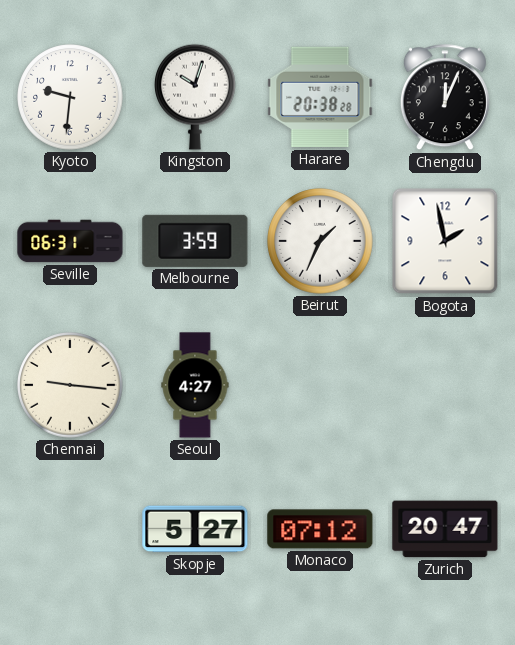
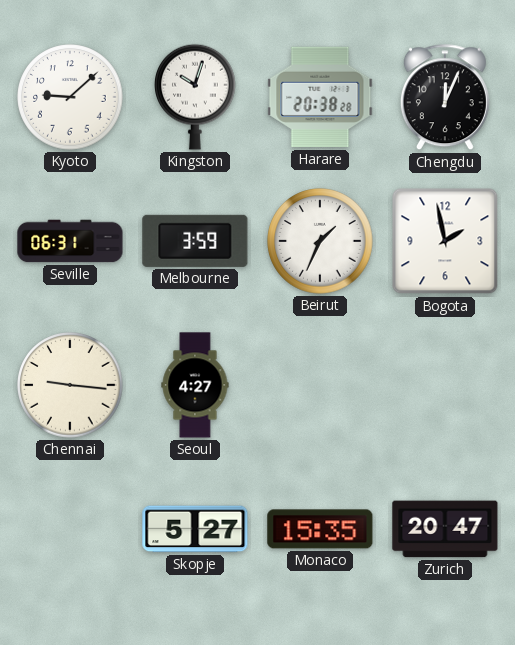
Kyoto: 9:31 -> 9:08 (70, 97)
Monaco: 07:12 -> 15:35 (320, 529)
